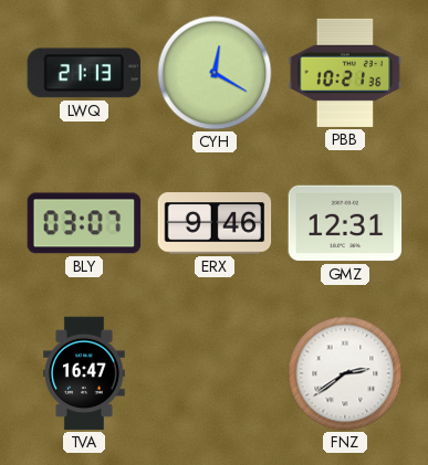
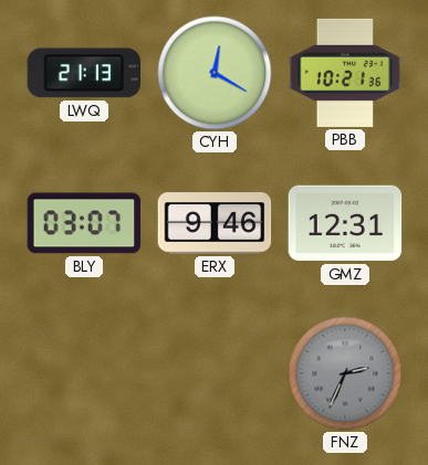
TVA: 16:47 -> none (84, 373)
FNZ: 2:39 -> 2:34 (345, 373)
FNZ dial: white -> grey (345, 373)
